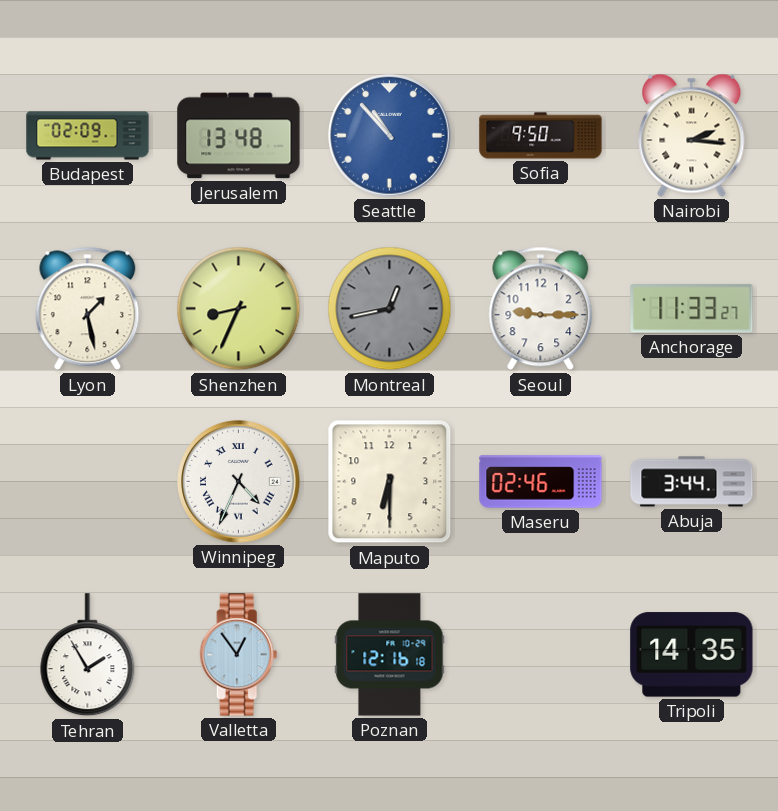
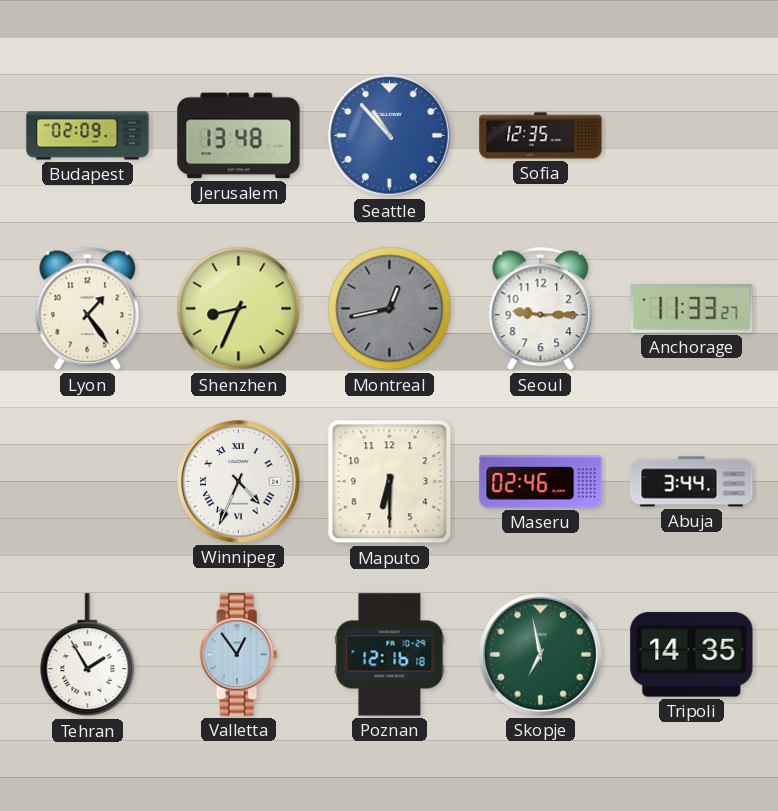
Sofia: 9:50 -> 12:35 (541, 136)
Nairobi: 2:16 -> none (692, 135)
Lyon: 1:28 -> 1:24 (88, 309)
Skopje: none -> 6:58 (541, 655)
